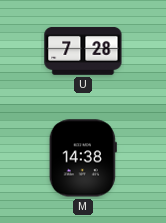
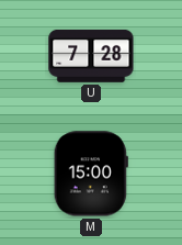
M: 14:38 -> 15:00 (91, 174)
